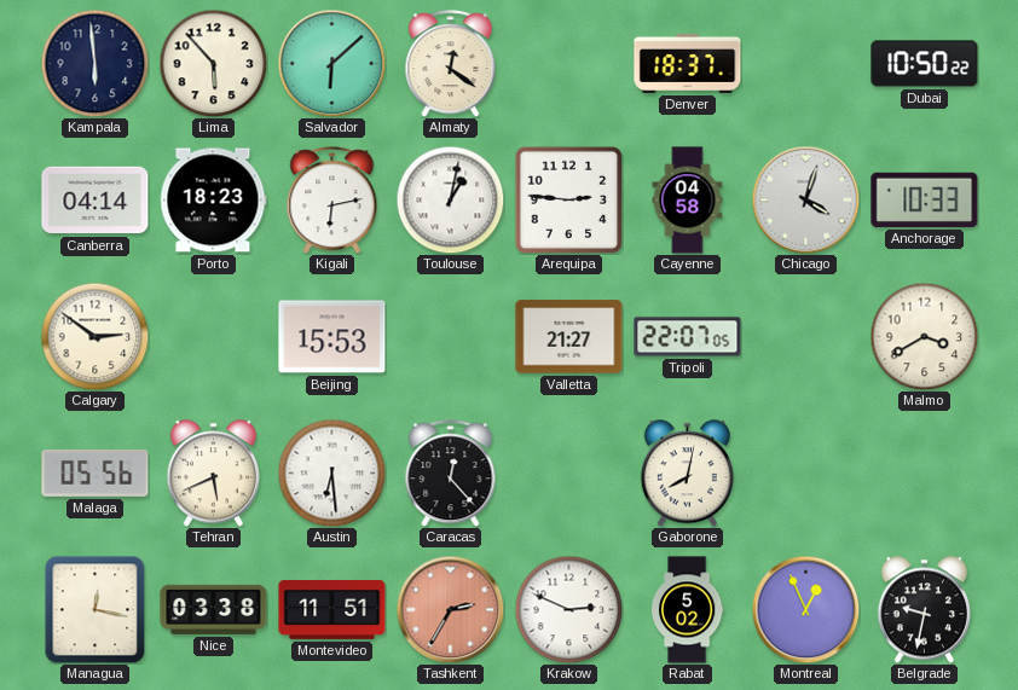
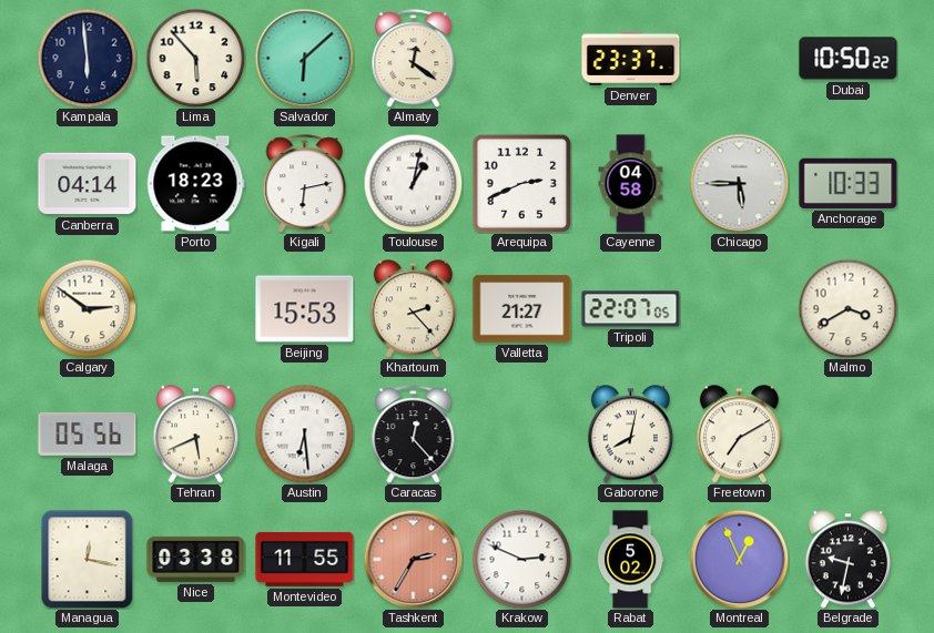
Denver: 18:37 -> 23:37 (631, 58)
Arequipa: 2:46 -> 2:41 (521, 183)
Chicago: 4:03 -> 5:45 (739, 183)
Khartoum: none -> 2:23 (413, 309)
Freetown: none -> 7:10 (739, 435)
Montevideo: 11:51 -> 11:55 (305, 559)
